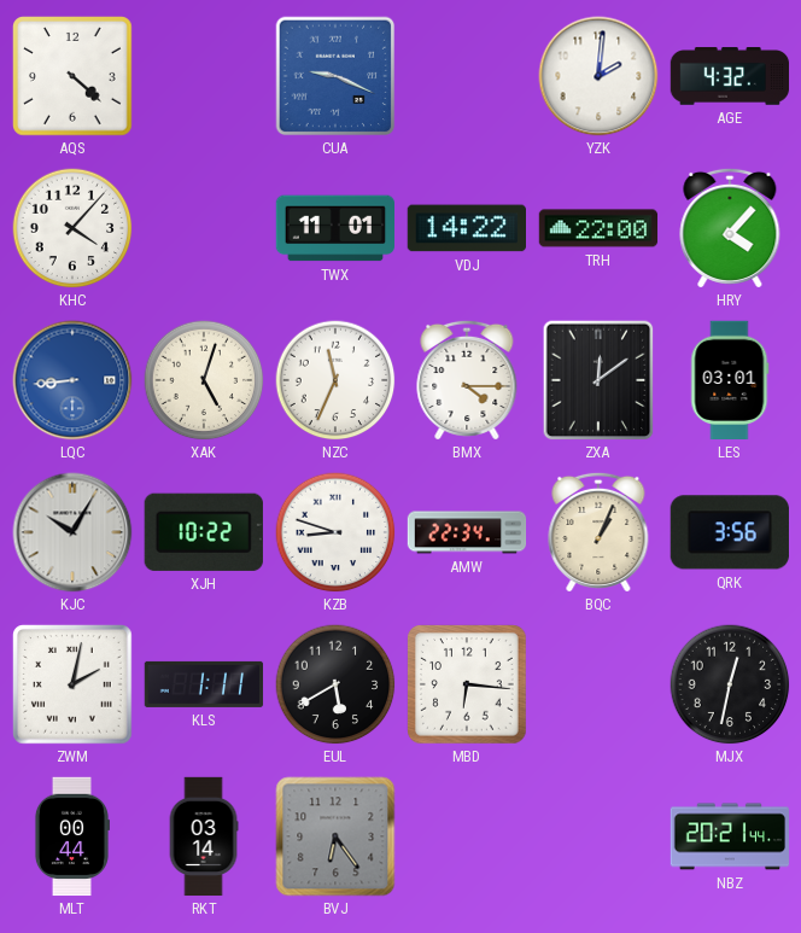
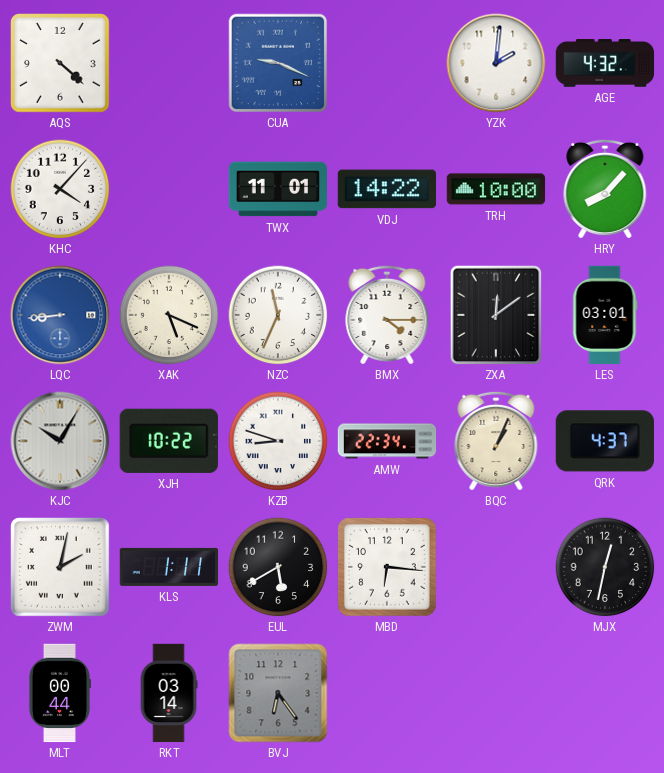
TRH: 22:00 -> 10:00 (496, 189)
HRY: 4:07 -> 8:07 (605, 189)
XAK: 5:03 -> 5:19 (169, 315)
QRK: 3:56 -> 4:37 (605, 441)
NBZ: 20:21 -> none (729, 836)
